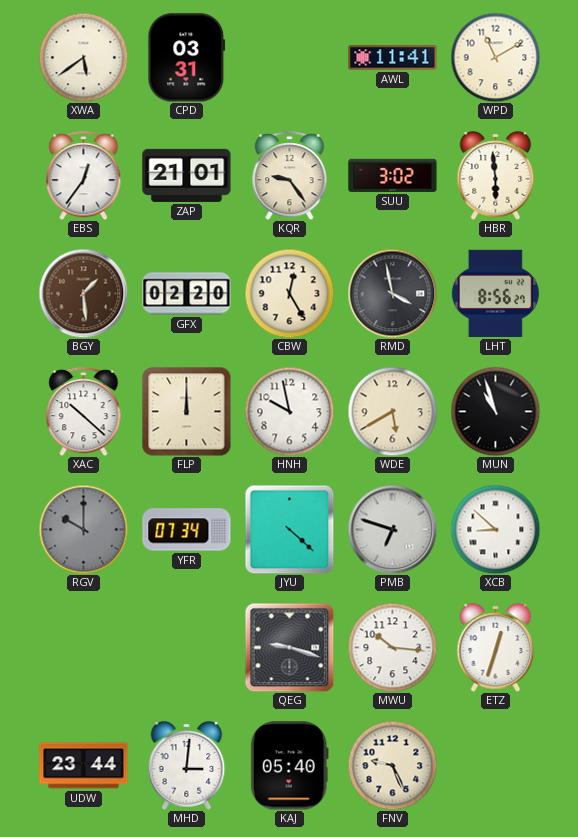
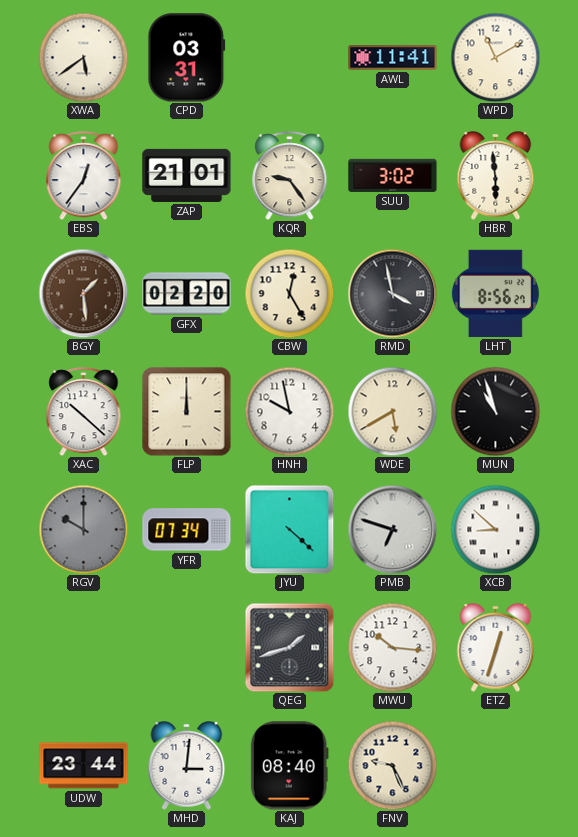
QEG: 9:18 -> 1:42 (289, 647)
KAJ: 05:40 -> 08:40 (289, 766)
